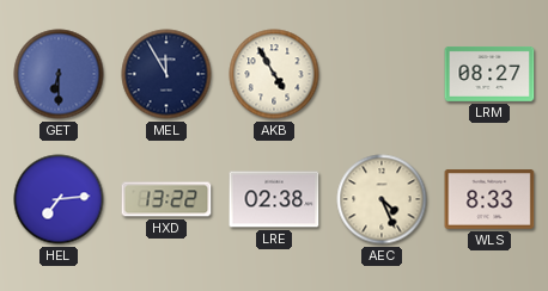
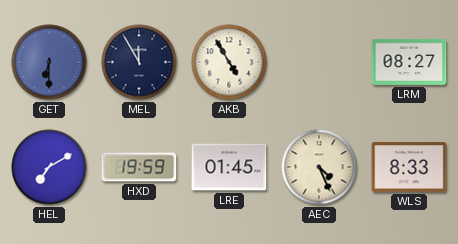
HEL: 7:14 -> 7:10 (49, 167)
HXD: 13:22 -> 19:59 (139, 167)
LRE: 02:38 -> 01:45 (229, 167)
